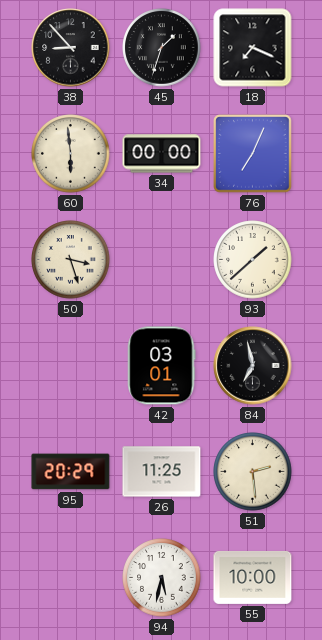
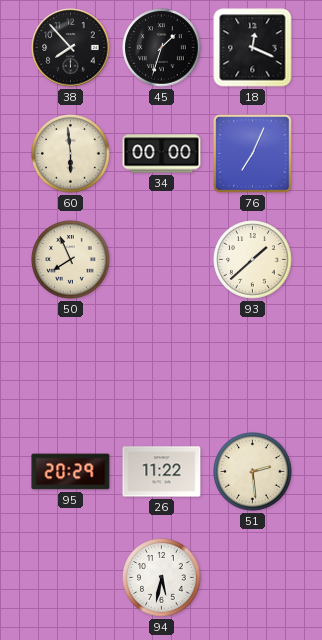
38: 8:53 -> 7:53 (71, 48)
18: 7:19 -> 12:19 (253, 48)
50: 3:27 -> 7:56 (71, 260)
42: 03:01 -> none (162, 366)
84: 6:58 -> none (253, 366)
26: 11:25 -> 11:22 (162, 472)
55: 10:00 -> none (253, 577)
